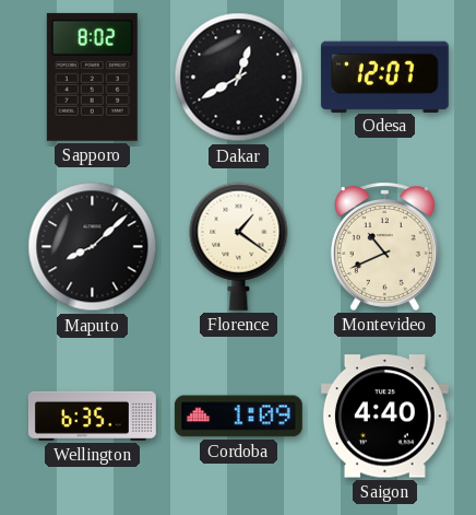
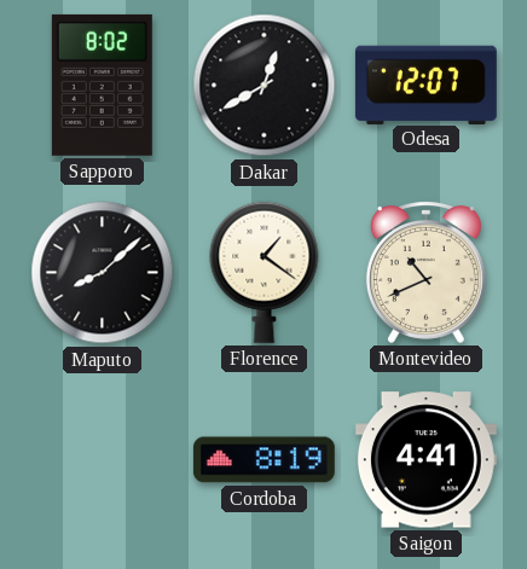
Wellington: 6:35 -> none (92, 415)
Cordoba: 1:09 -> 8:19 (263, 460)
Saigon: 4:40 -> 4:41 (425, 460)
